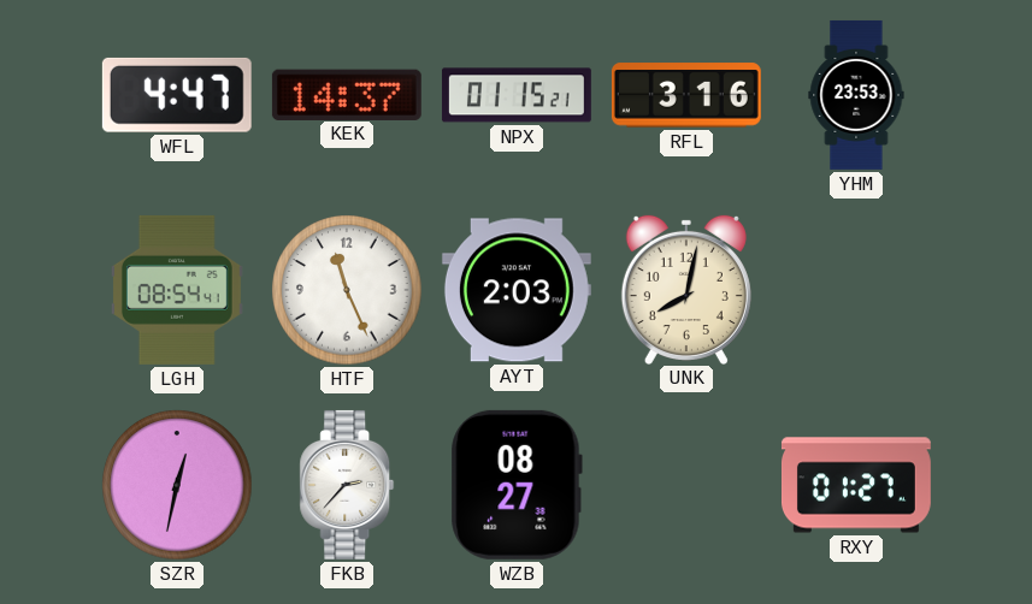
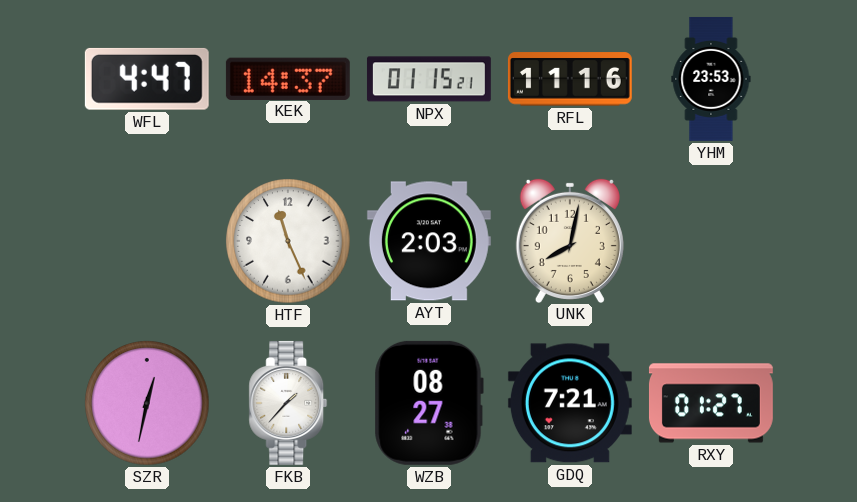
RFL: 3:16 -> 11:16 (570, 79)
LGH: 08:54 -> none (177, 290)
FKB: 2:37 -> 1:37 (288, 403)
GDQ: none -> 7:21 (570, 403)
